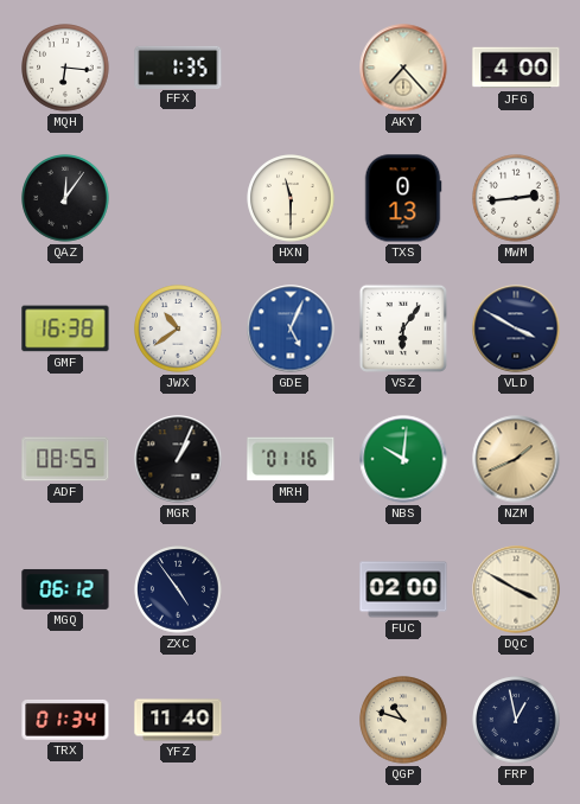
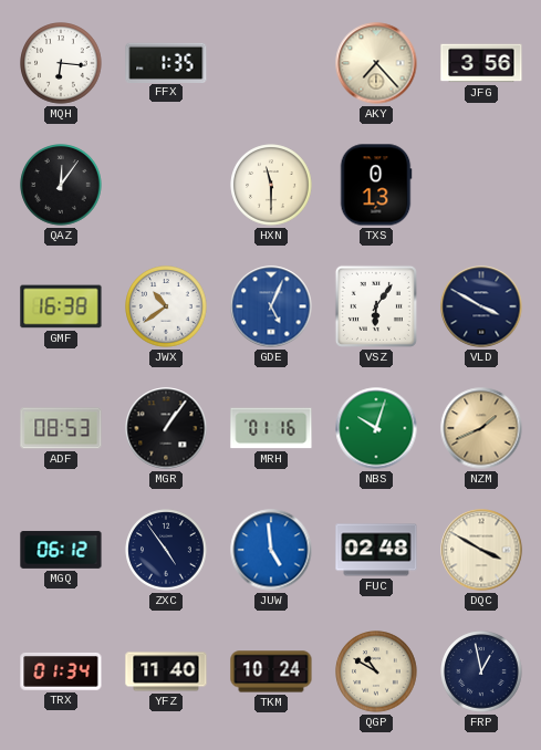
JFG: 4:00 -> 3:56 (481, 63)
MWM: 2:44 -> none (516, 198)
ADF: 08:55 -> 08:53 (61, 428)
MGR: 1:04 -> 1:06 (166, 428)
NBS: 10:01 -> 10:03 (376, 428)
JUW: none -> 4:59 (271, 550)
FUC: 02:00 -> 02:48 (376, 550)
TKM: none -> 10:24 (271, 671)
QGP: 10:48 -> 10:50 (376, 671)
